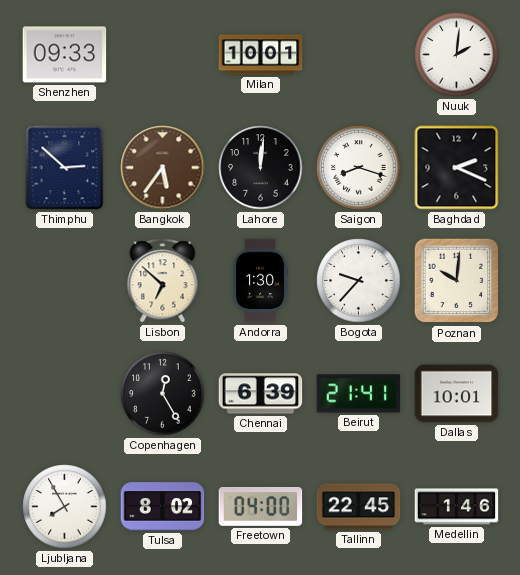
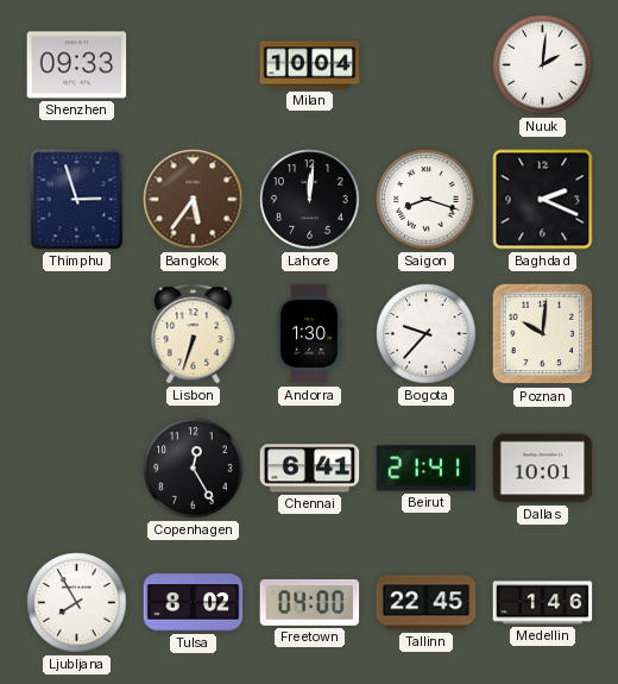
Milan: 10:01 -> 10:04 (310, 65)
Thimphu: 2:52 -> 2:57 (77, 200)
Lisbon: 6:52 -> 6:33 (194, 334)
Chennai: 6:39 -> 6:41 (310, 469)
